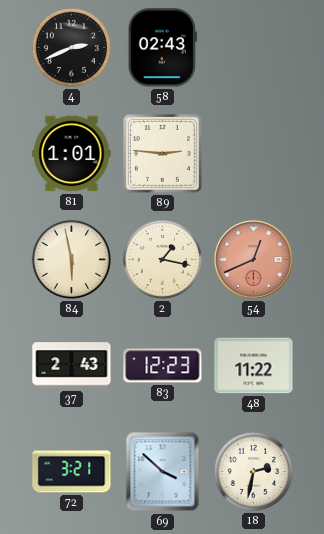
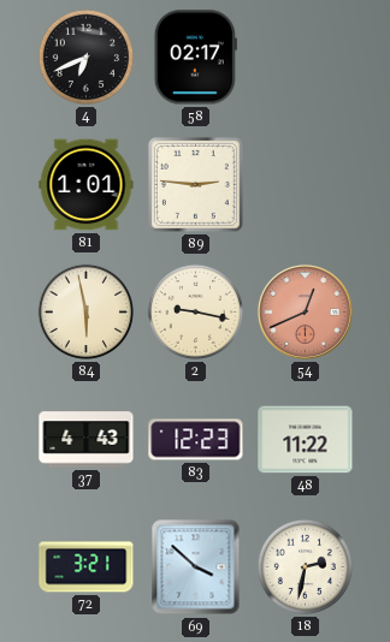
4: 2:41 -> 6:41 (85, 57)
58: 02:43 -> 02:17 (195, 58)
2: 1:17 -> 9:17 (195, 311)
37: 2:43 -> 4:43 (87, 440)
